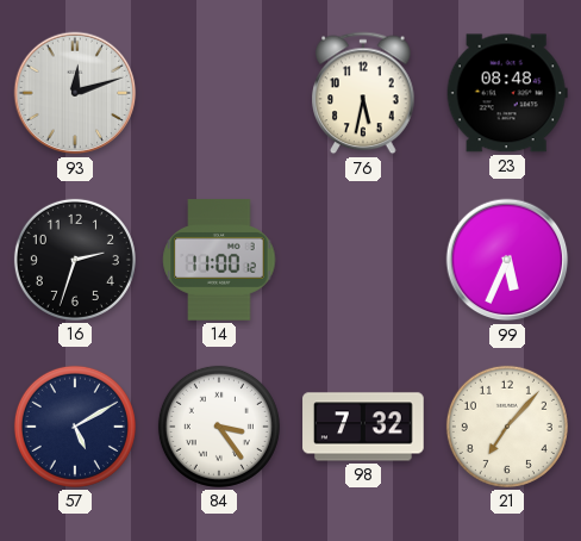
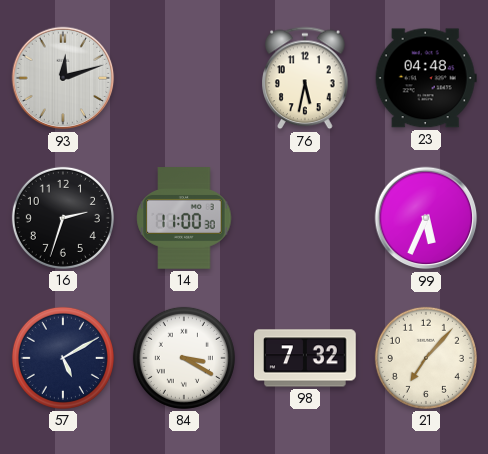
23: 08:48 -> 04:48 (426, 78)
14: 11:00:12 -> 11:00:30 (184, 218)
84: 3:24 -> 3:20 (184, 358)
